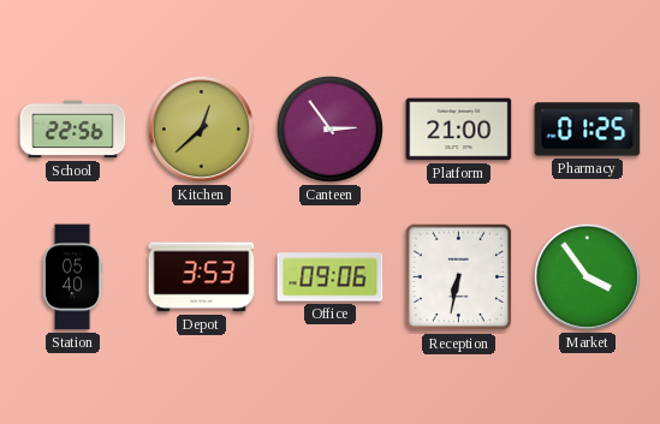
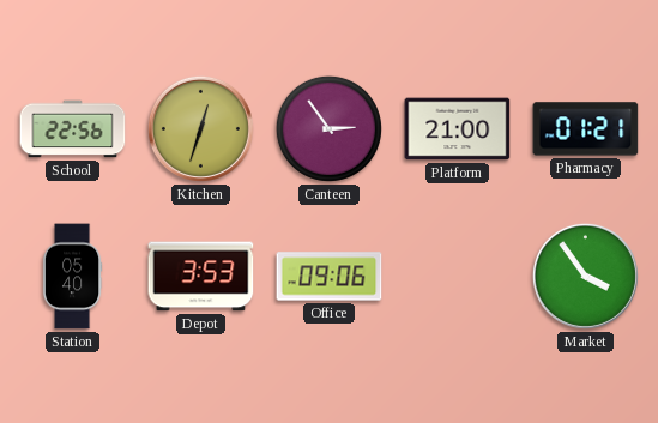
Kitchen: 12:38 -> 12:33 (200, 128)
Pharmacy: 01:25 -> 01:21 (586, 129)
Reception: 6:32 -> none (459, 277)
